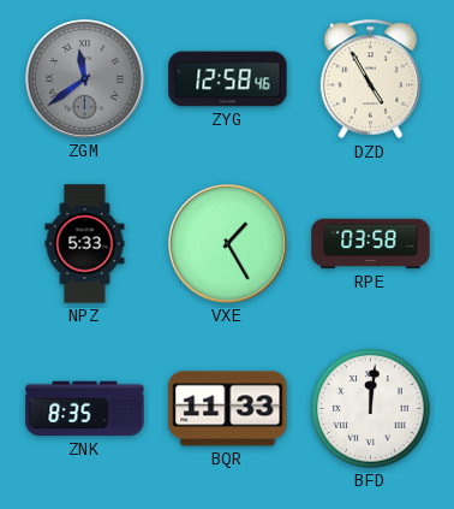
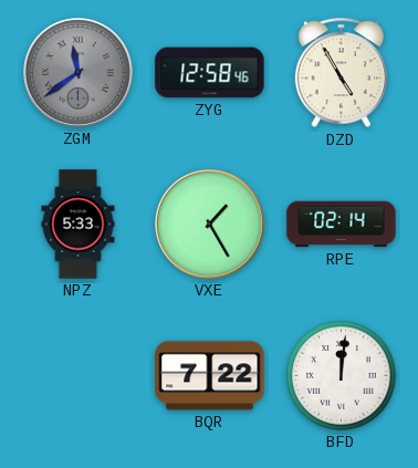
RPE: 03:58 -> 02:14 (342, 225)
ZNK: 8:35 -> none (85, 409)
BQR: 11:33 -> 7:22 (210, 376)
